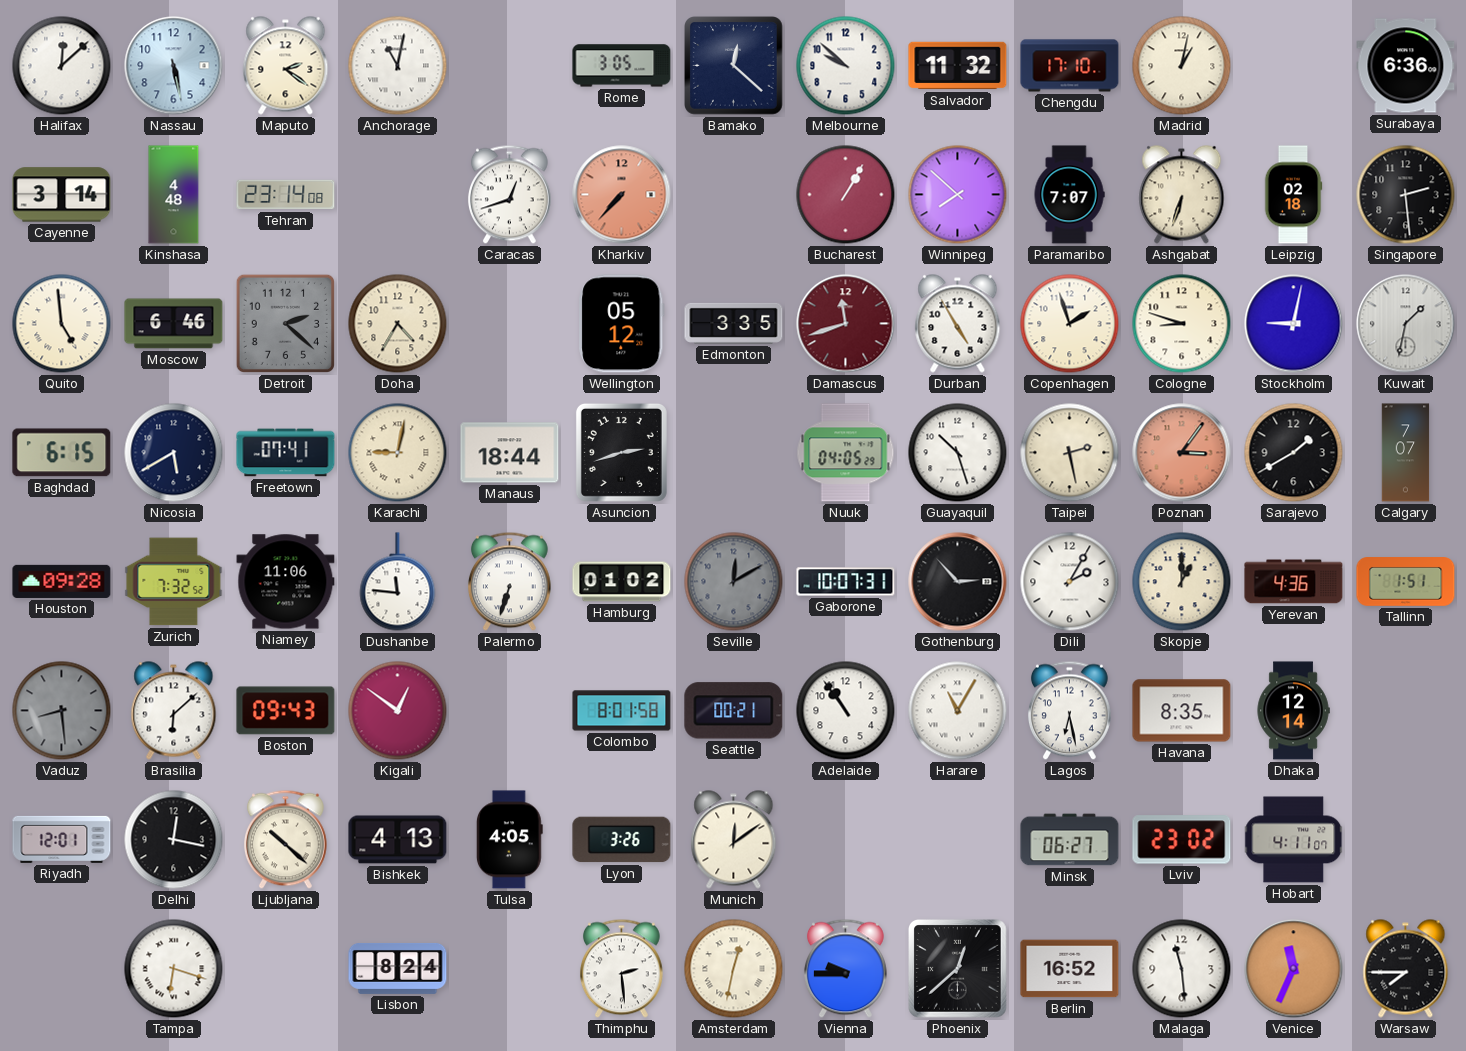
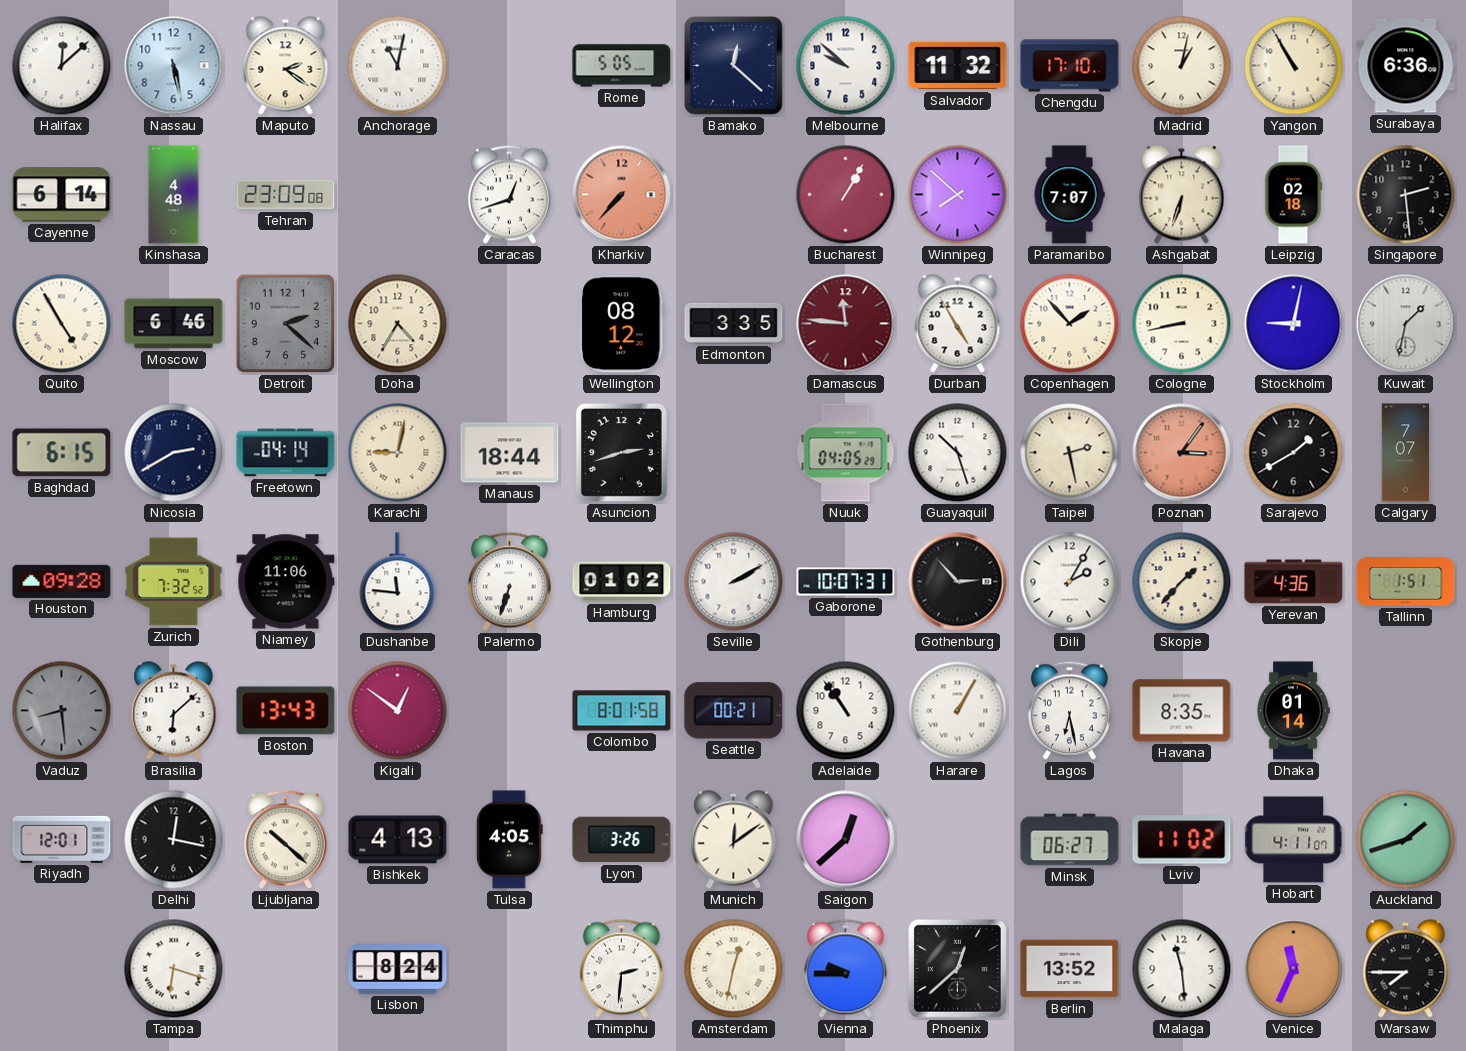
Rome: 3:05 -> 5:05 (622, 66)
Yangon: none -> 10:55 (1294, 66)
Cayenne: 3:14 -> 6:14 (62, 195)
Tehran: 23:14 -> 23:09 (286, 195)
Quito: 4:59 -> 4:55 (62, 324)
Wellington: 05:12 -> 08:12 (622, 324)
Damascus: 11:42 -> 11:46 (846, 324)
Copenhagen: 1:57 -> 1:53 (1070, 324)
Cologne: 8:48 -> 8:43 (1182, 324)
Nicosia: 5:40 -> 2:40 (174, 453)
Freetown: 07:41 -> 04:14 (286, 453)
Seville: 12:10 -> 2:10 (734, 582)
Seville dial: grey -> white (734, 582)
Skopje: 1:00 -> 1:37 (1182, 582)
Boston: 09:43 -> 13:43 (286, 711)
Harare: 11:05 -> 1:05 (958, 711)
Dhaka: 12:14 -> 01:14 (1293, 711)
Saigon: none -> 12:38 (846, 840)
Lviv: 23:02 -> 11:02 (1182, 840)
Auckland: none -> 1:42 (1406, 840)
Thimphu: 2:29 -> 2:31 (621, 969)
Berlin: 16:52 -> 13:52 (1070, 969)
